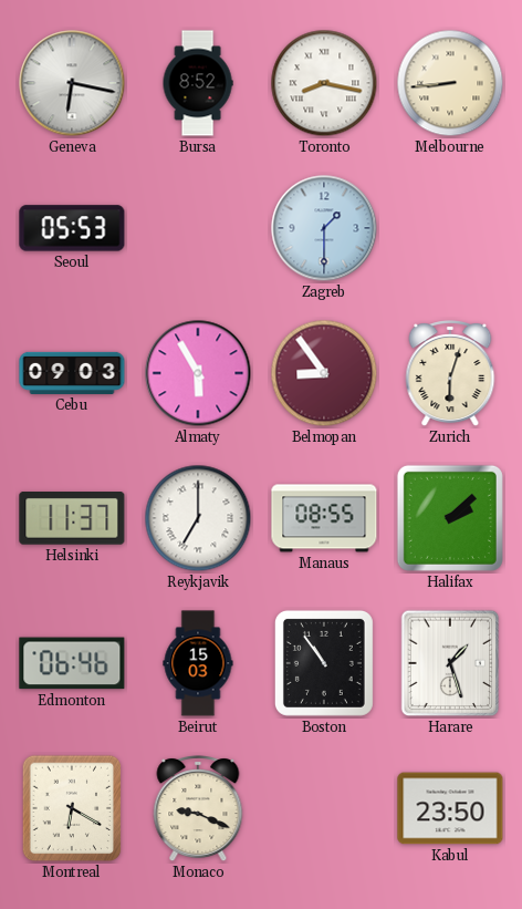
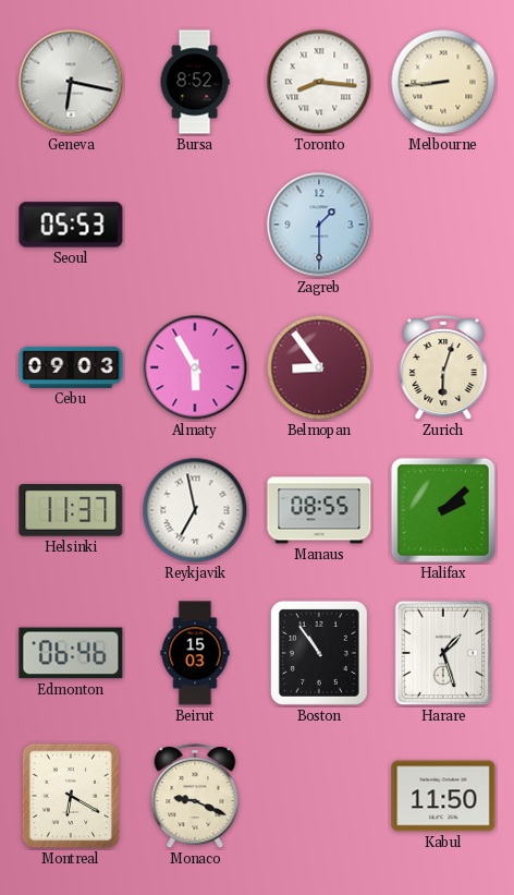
Toronto: 8:17 -> 8:16 (319, 82)
Reykjavik: 7:00 -> 6:58 (195, 510)
Kabul: 23:50 -> 11:50 (443, 796)
